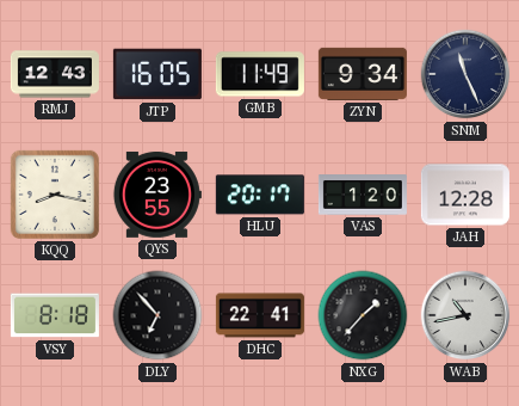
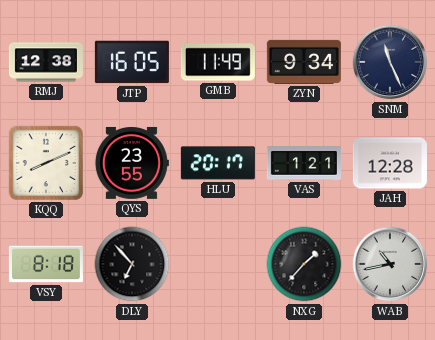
RMJ: 12:43 -> 12:38 (46, 62)
KQQ: 8:17 -> 8:11 (46, 163)
VAS: 1:20 -> 1:21 (304, 163)
DHC: 22:41 -> none (260, 315)
